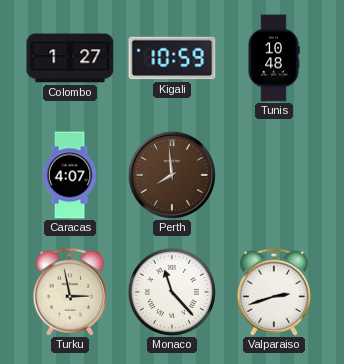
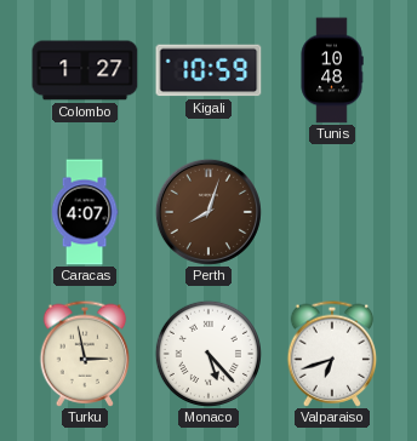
Perth: 7:59 -> 8:03 (208, 212)
Monaco: 11:23 -> 5:23 (208, 354)
Valparaiso: 2:42 -> 6:42 (332, 354)
